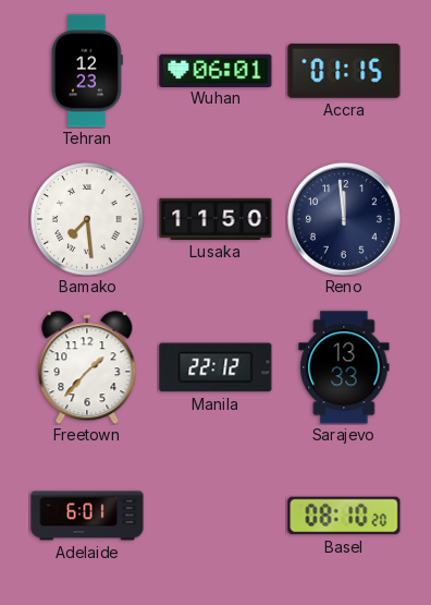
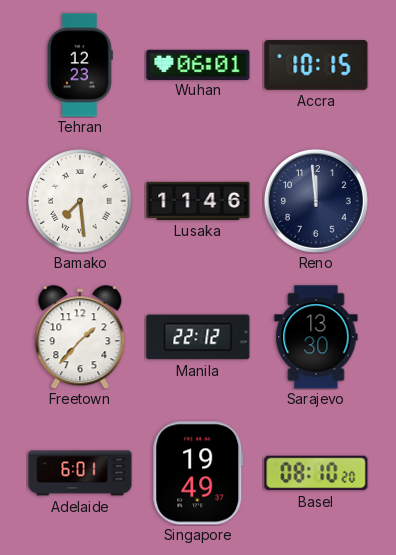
Accra: 01:15 -> 10:15 (316, 65)
Lusaka: 11:50 -> 11:46 (198, 201)
Sarajevo: 13:33 -> 13:30 (316, 337)
Singapore: none -> 19:49 (198, 473)
